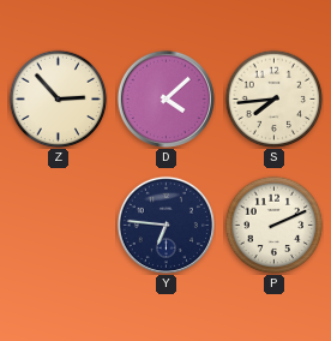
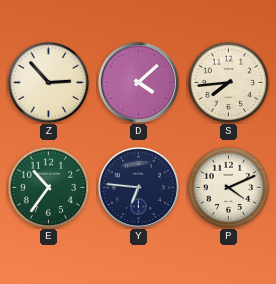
E: none -> 10:36 (48, 187)
P: 2:11 -> 4:11 (228, 187)
